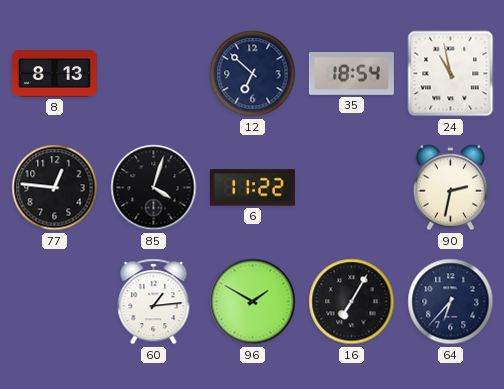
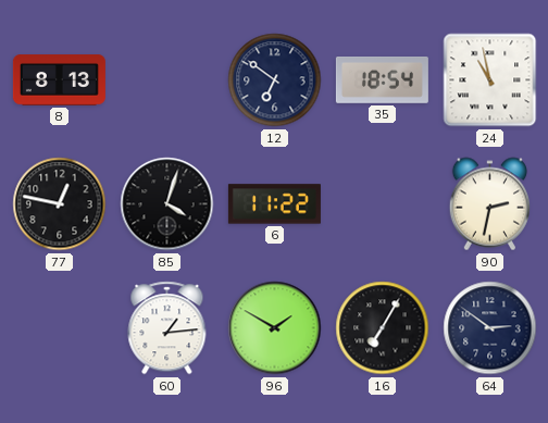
12: 6:52 -> 6:51 (275, 80)
77: 12:46 -> 12:47 (60, 204)
64: 6:37 -> 2:51 (490, 328)
